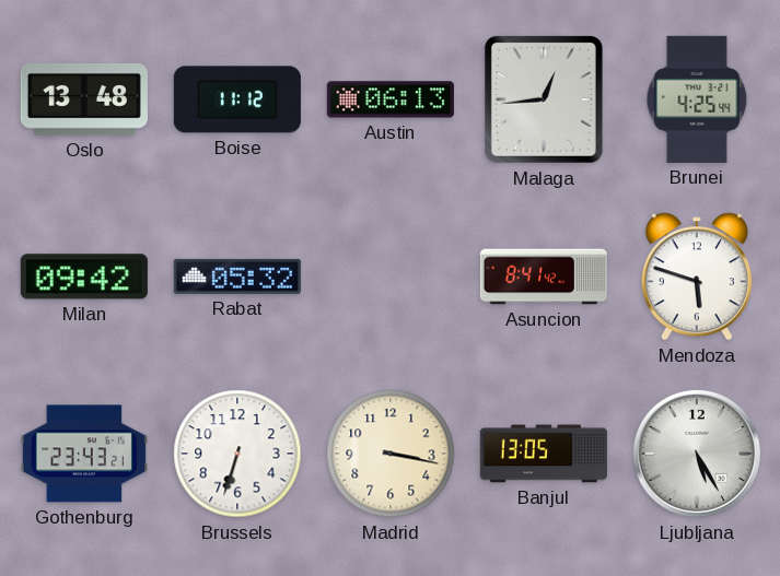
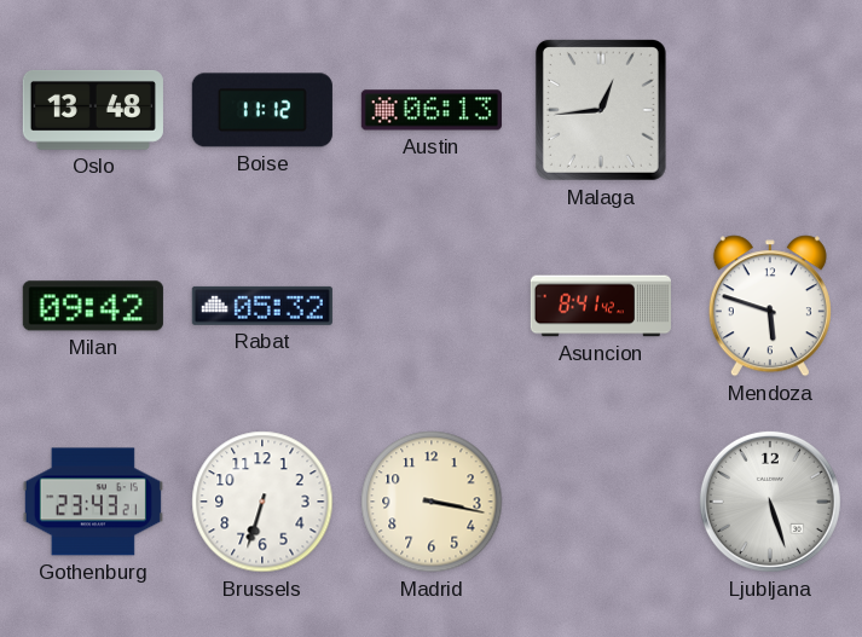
Brunei: 4:25 -> none (697, 99)
Banjul: 13:05 -> none (544, 454)
Ljubljana: 5:25 -> 5:27 (770, 502)
